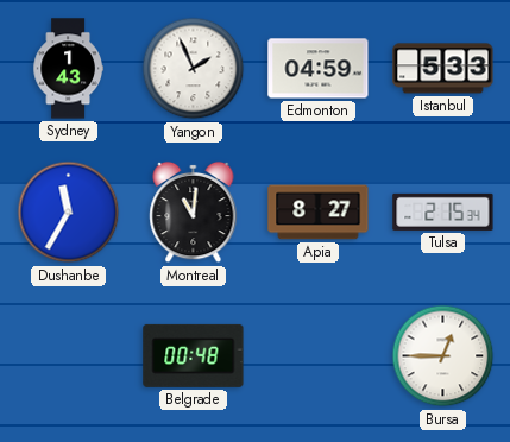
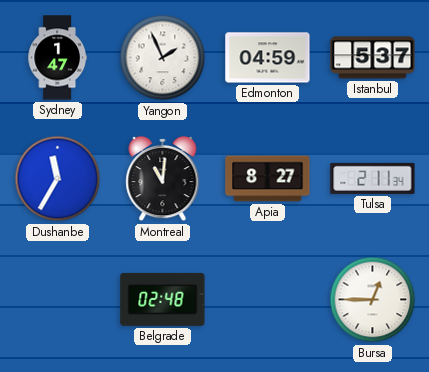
Sydney: 1:43 -> 1:47 (57, 58)
Istanbul: 5:33 -> 5:37 (373, 58)
Tulsa: 2:15 -> 2:11 (373, 178)
Belgrade: 00:48 -> 02:48 (163, 299)
